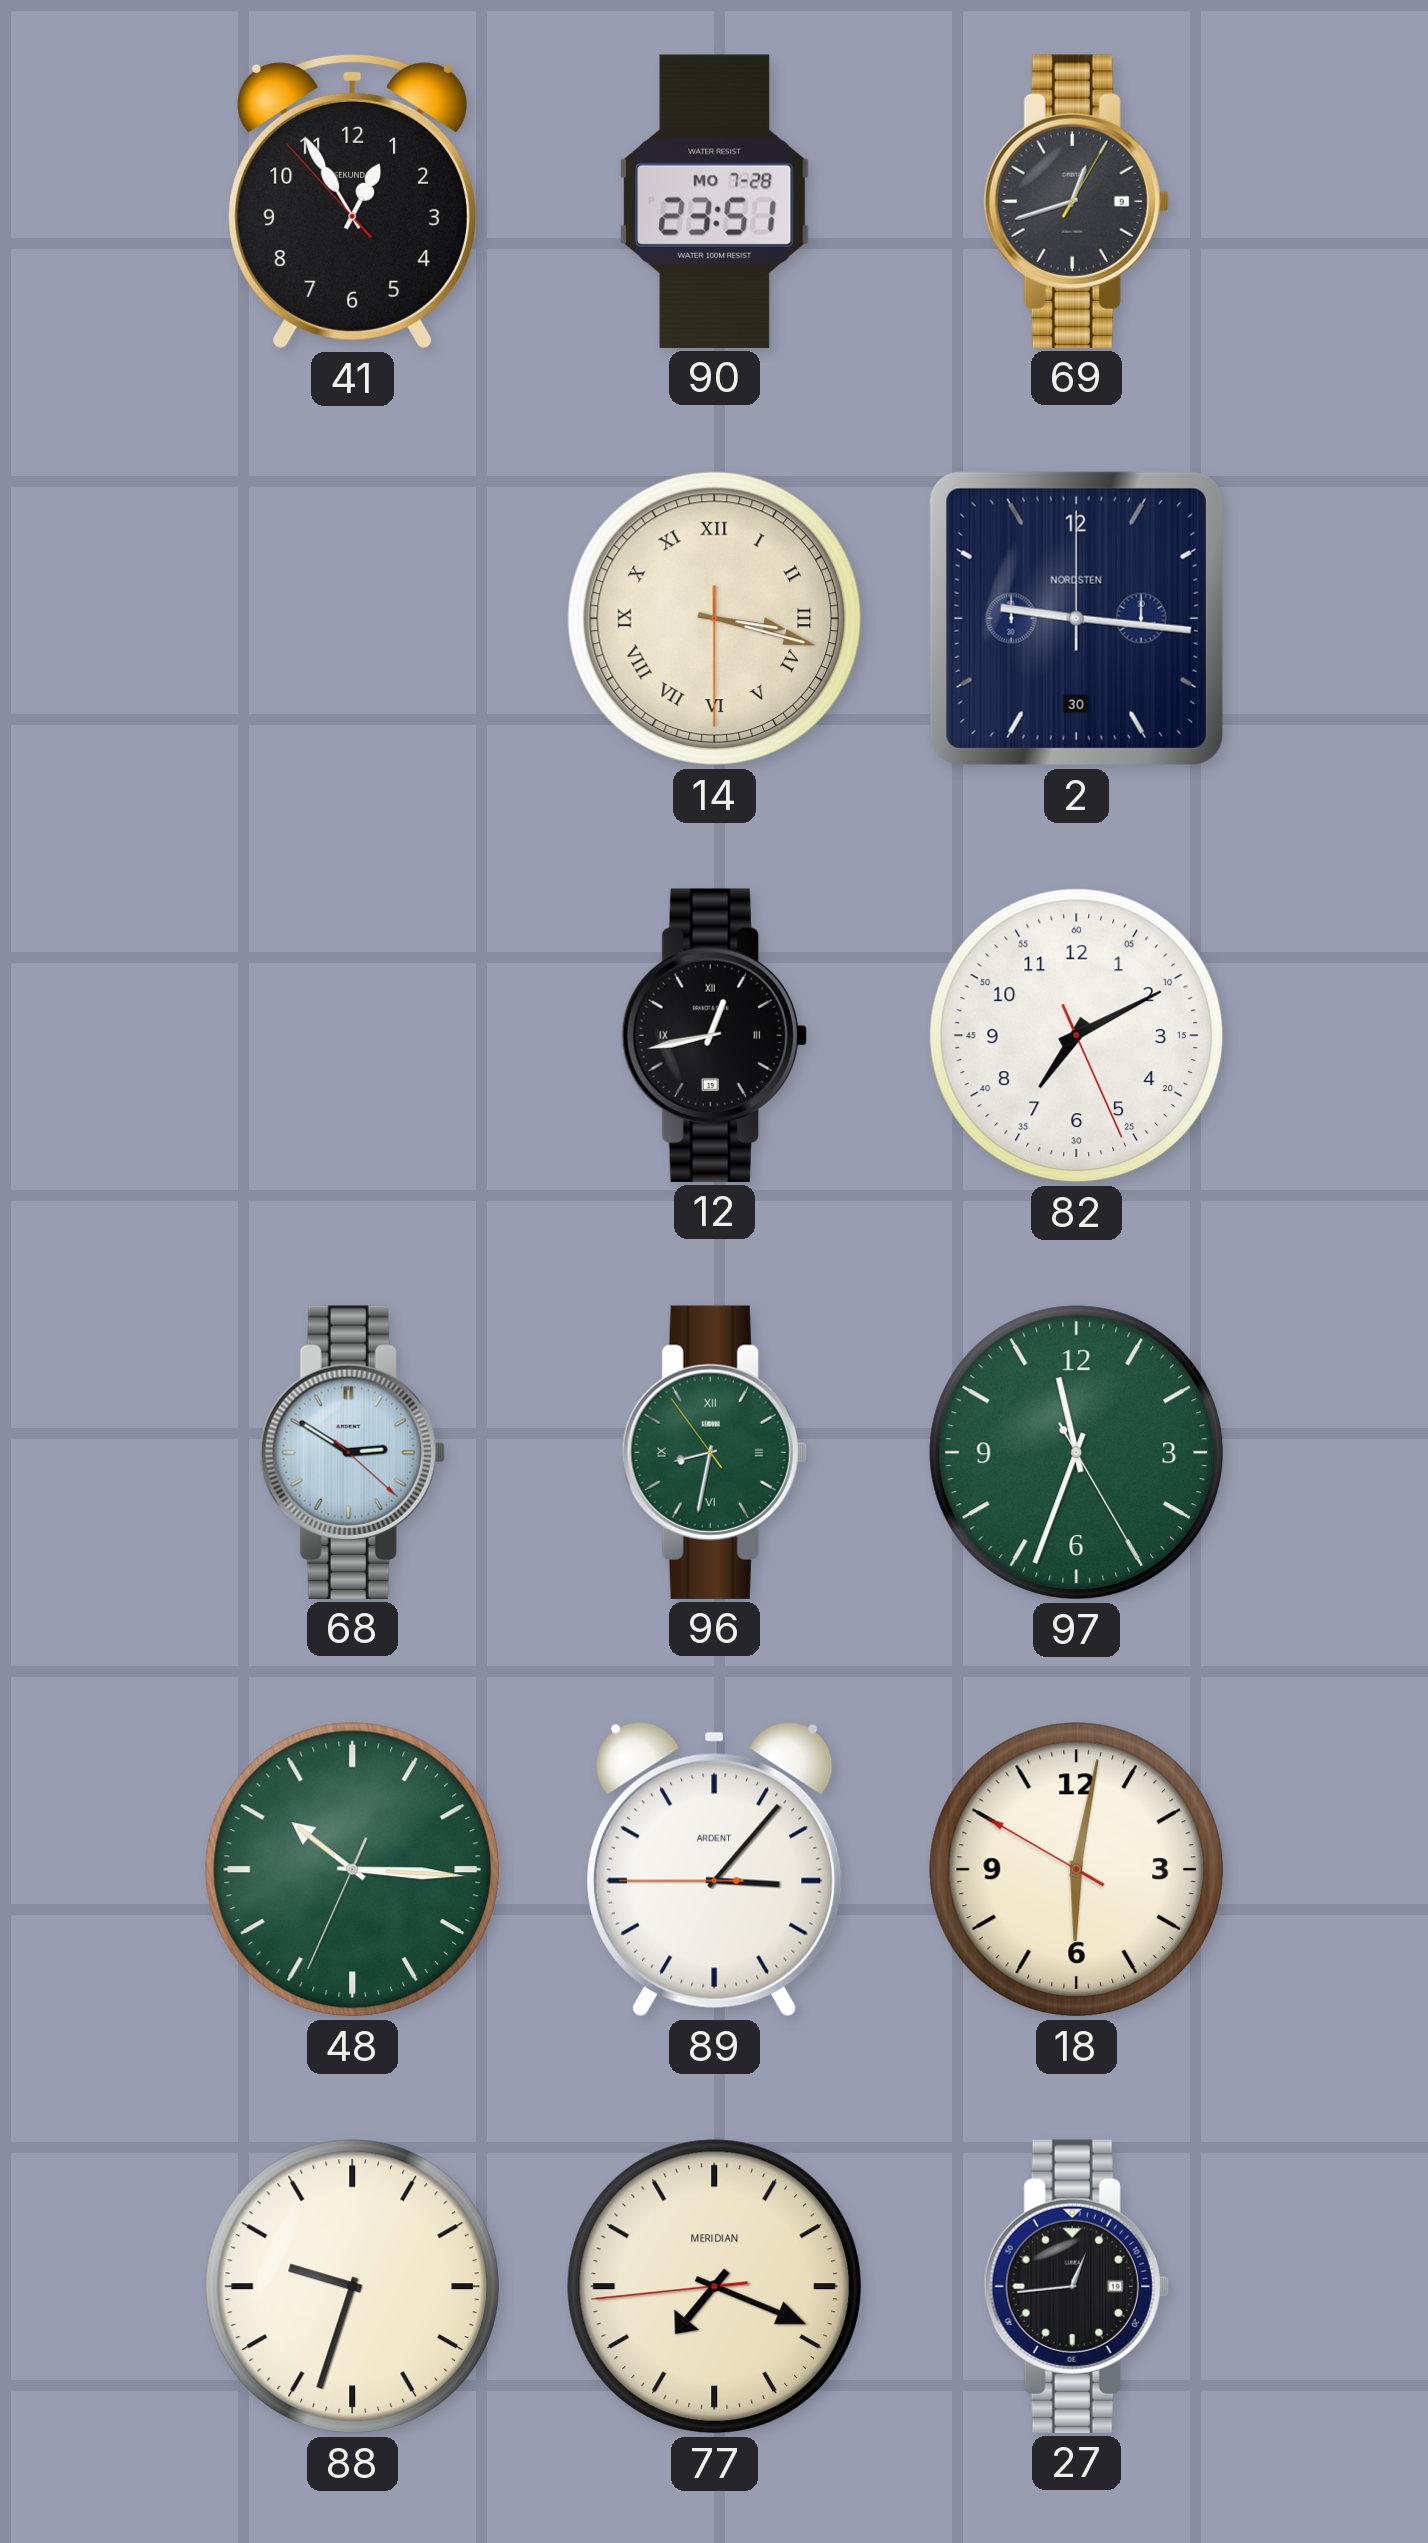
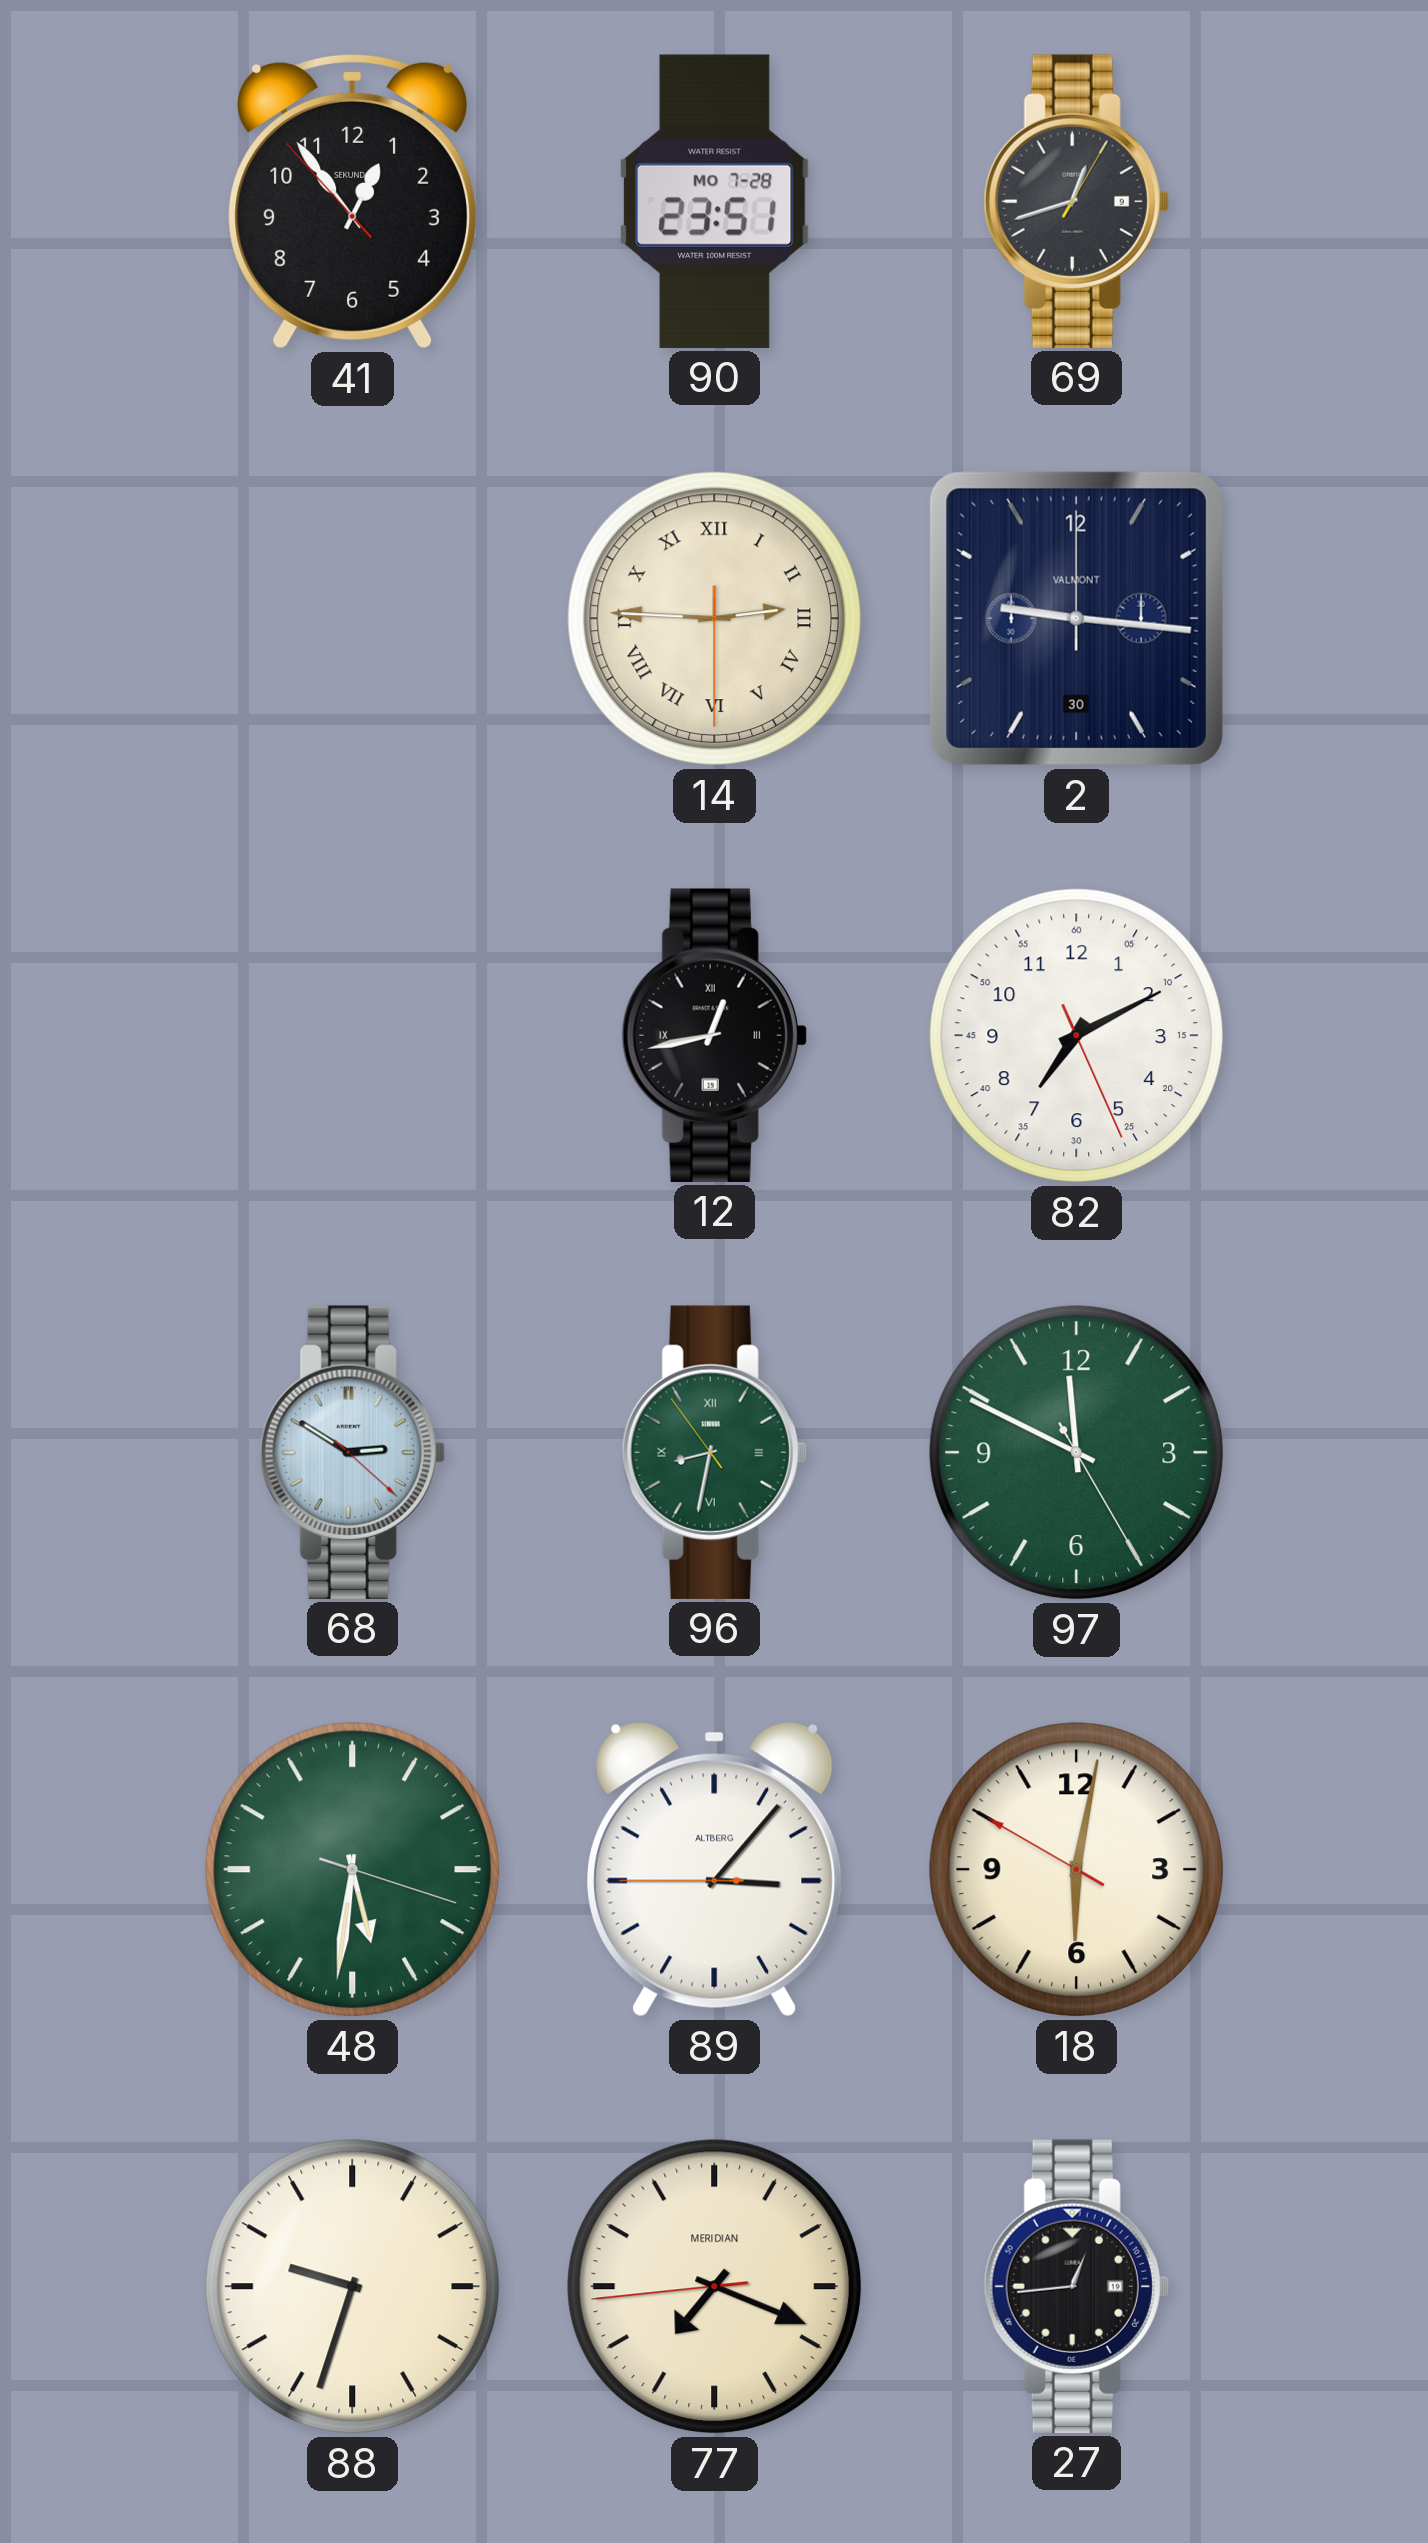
41: 12:54 -> 12:53 (353, 201)
14: 3:17 -> 2:45 (715, 619)
2 brand: NORDSTEN -> VALMONT (1076, 618)
97: 11:33 -> 11:49 (1077, 1453)
48: 10:15 -> 5:31 (353, 1870)
89 brand: ARDENT -> ALTBERG (715, 1870)
